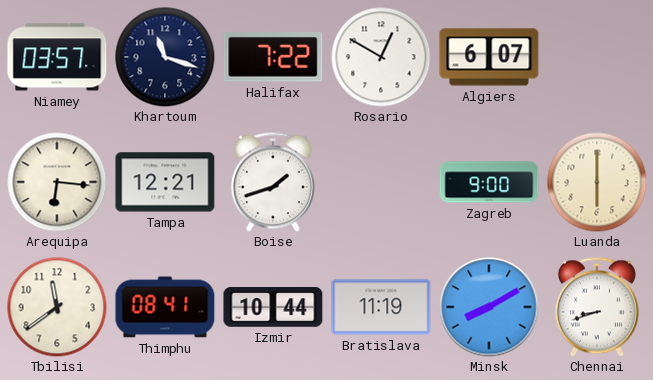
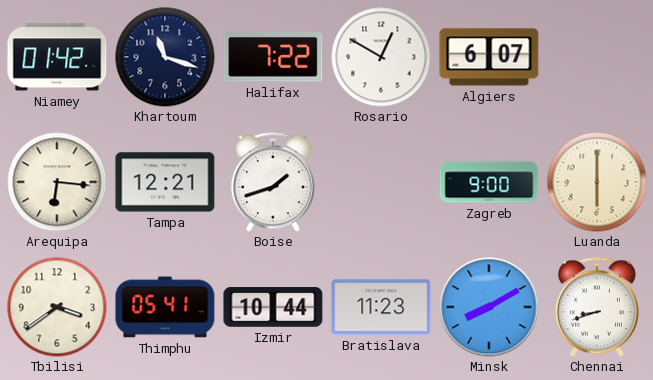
Niamey: 03:57 -> 01:42 (57, 57)
Tbilisi: 11:39 -> 3:39 (57, 307)
Thimphu: 08:41 -> 05:41 (165, 307)
Bratislava: 11:19 -> 11:23 (381, 307)
